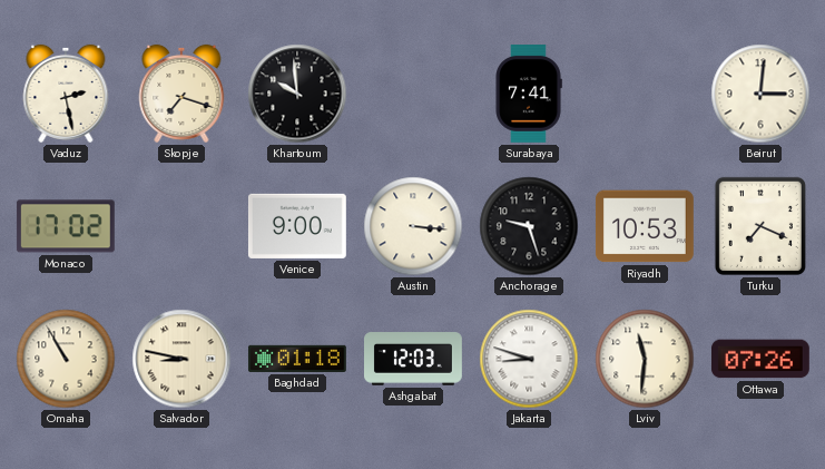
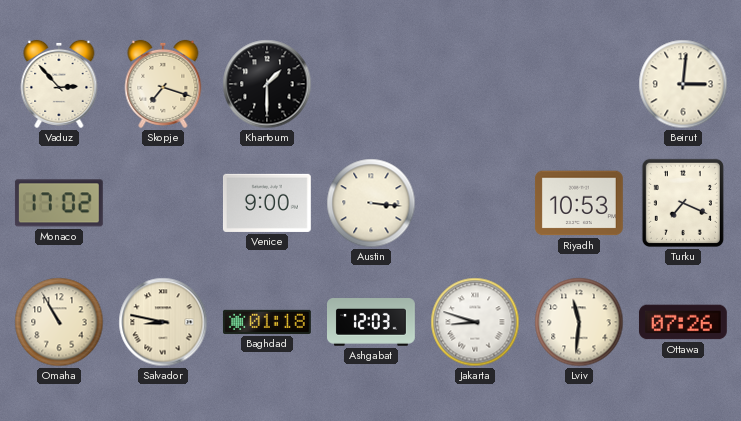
Vaduz: 2:28 -> 2:53 (59, 84)
Khartoum: 9:59 -> 1:30 (267, 84)
Surabaya: 7:41 -> none (529, 95)
Anchorage: 9:27 -> none (529, 226)
